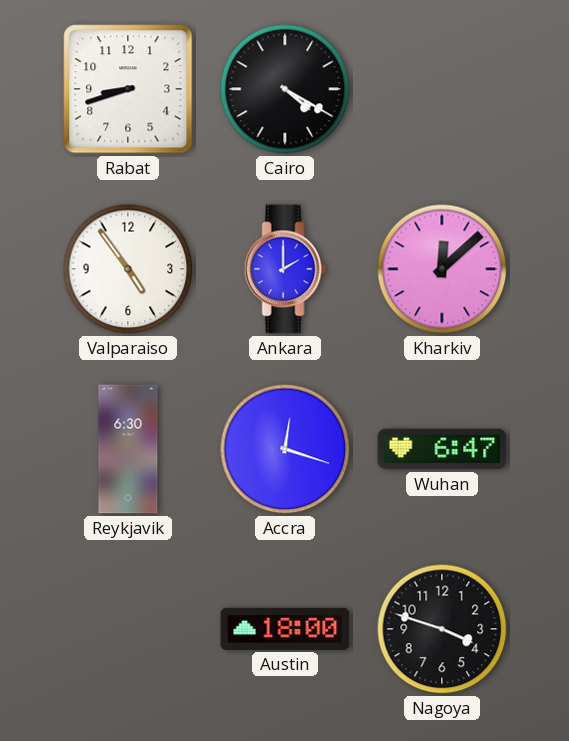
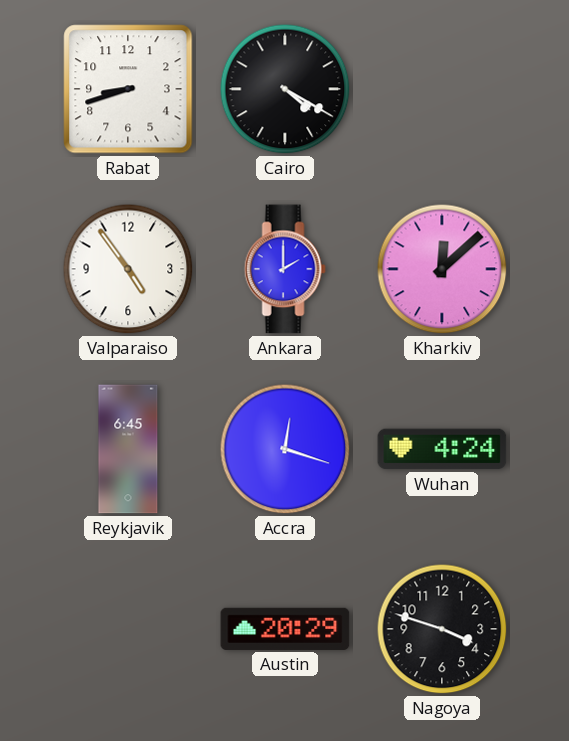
Reykjavik: 6:30 -> 6:45 (128, 449)
Wuhan: 6:47 -> 4:24 (442, 449)
Austin: 18:00 -> 20:29 (285, 629)
